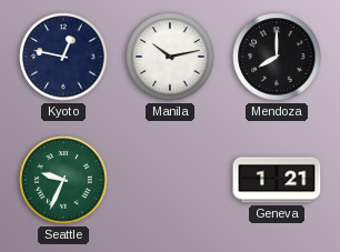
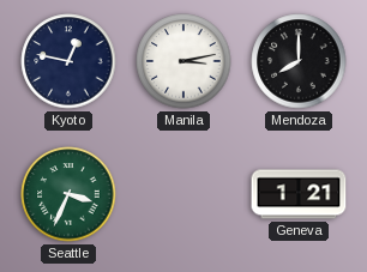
Manila: 10:13 -> 3:13 (183, 61)
Seattle: 9:34 -> 3:34 (68, 194)
